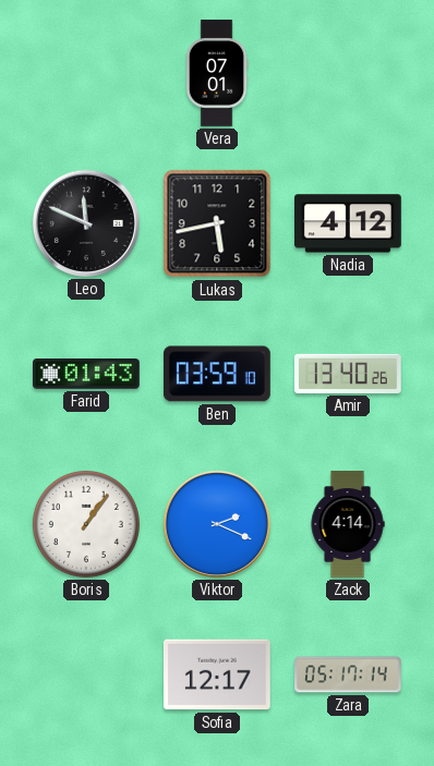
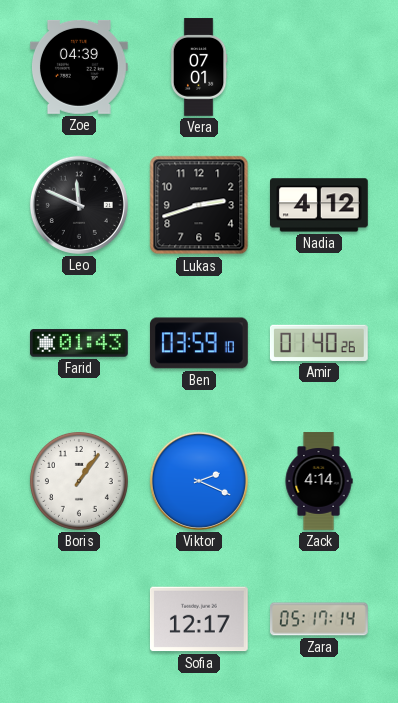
Zoe: none -> 04:39 (79, 67)
Lukas: 5:43 -> 2:42 (199, 205)
Amir: 13:40 -> 01:40 (319, 343)
